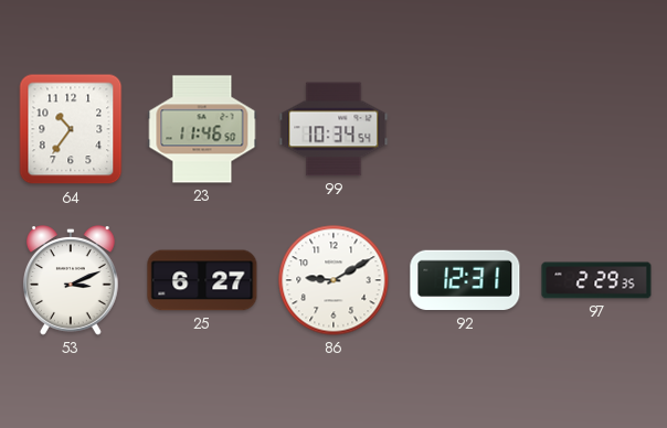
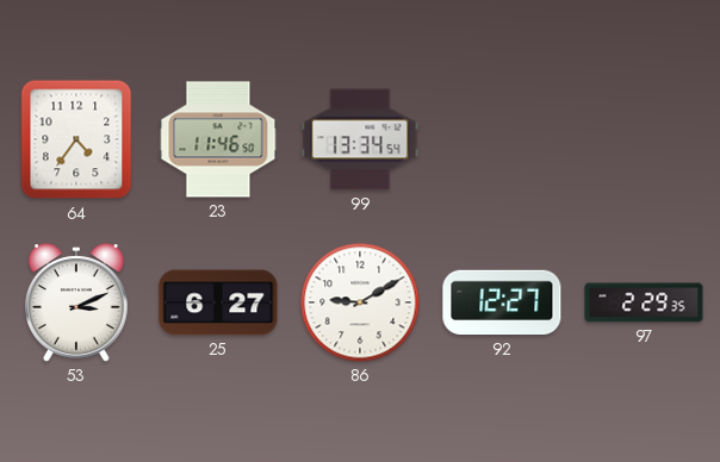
64: 10:36 -> 4:36 (76, 139)
99: 10:34 -> 13:34 (360, 139)
92: 12:31 -> 12:27 (502, 302)
